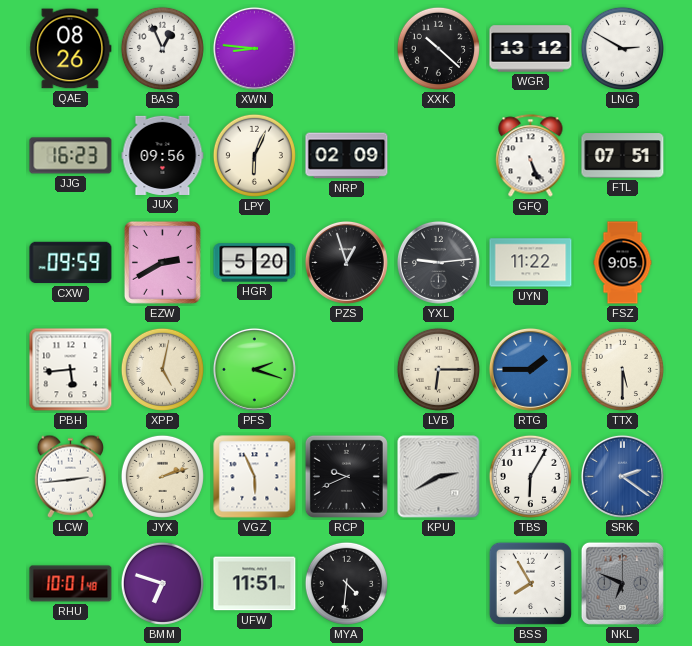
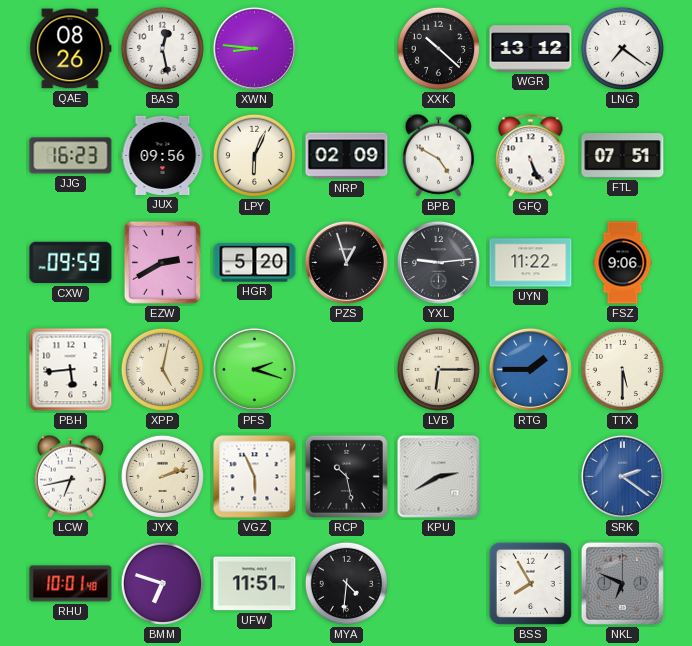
BAS: 12:56 -> 12:28 (162, 48)
LNG: 2:50 -> 7:21 (622, 48)
BPB: none -> 4:50 (438, 155)
FSZ: 9:05 -> 9:06 (623, 263)
LCW: 2:44 -> 6:43 (70, 476)
RCP: 9:41 -> 10:28 (346, 476)
TBS: 6:05 -> none (530, 476)
